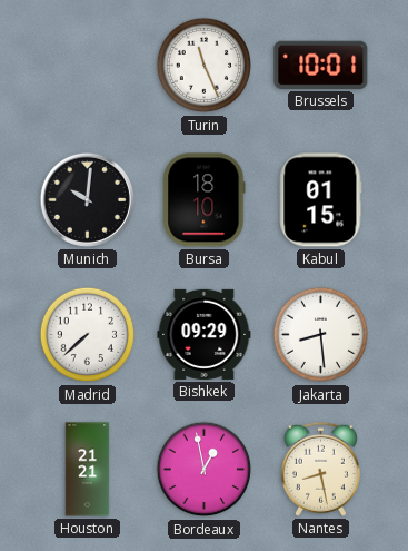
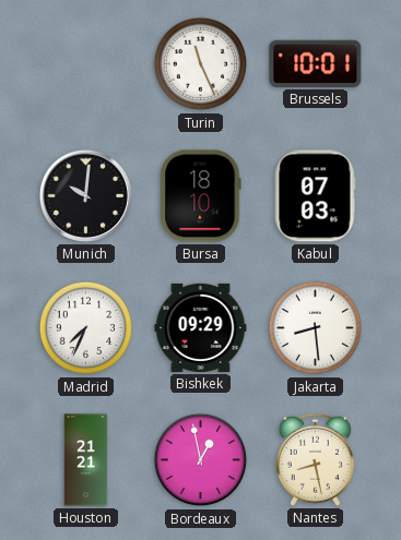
Kabul: 01:15 -> 07:03 (316, 196)
Madrid: 7:38 -> 7:34 (86, 328)
